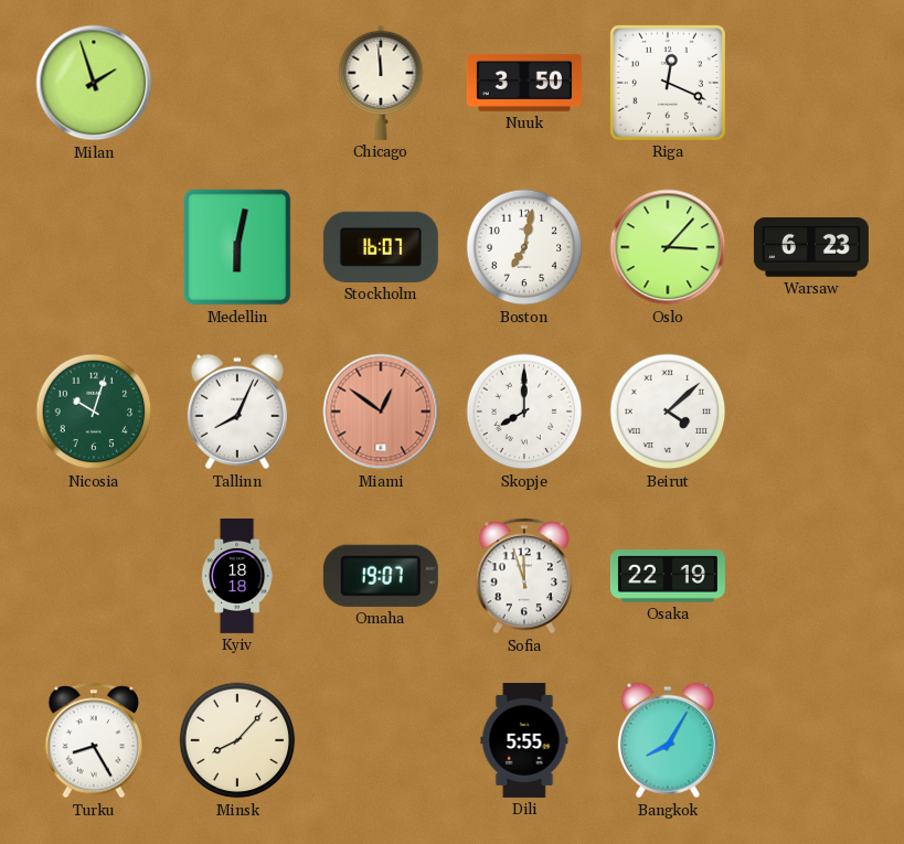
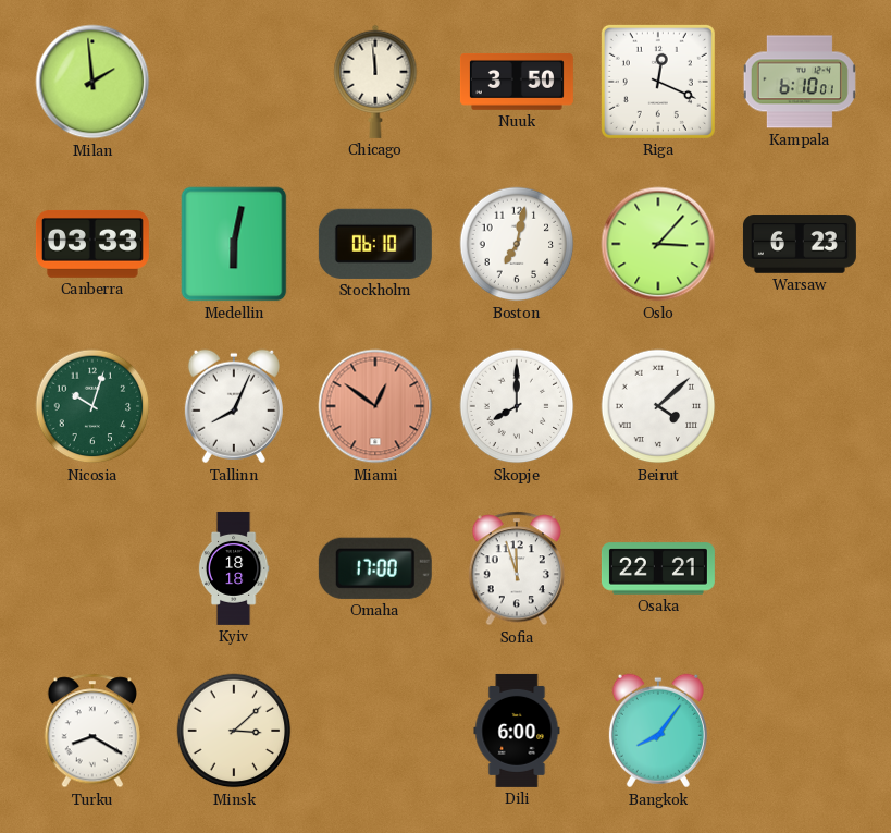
Milan: 1:57 -> 1:59 (92, 82)
Kampala: none -> 6:10 (800, 82)
Canberra: none -> 03:33 (92, 244)
Stockholm: 16:07 -> 06:10 (375, 244)
Omaha: 19:07 -> 17:00 (375, 568)
Osaka: 22:19 -> 22:21 (658, 568)
Turku: 8:25 -> 8:20 (91, 731)
Minsk: 8:07 -> 3:08 (234, 731)
Dili: 5:55 -> 6:00 (517, 731)
Bangkok: 8:05 -> 8:06 (658, 731)
